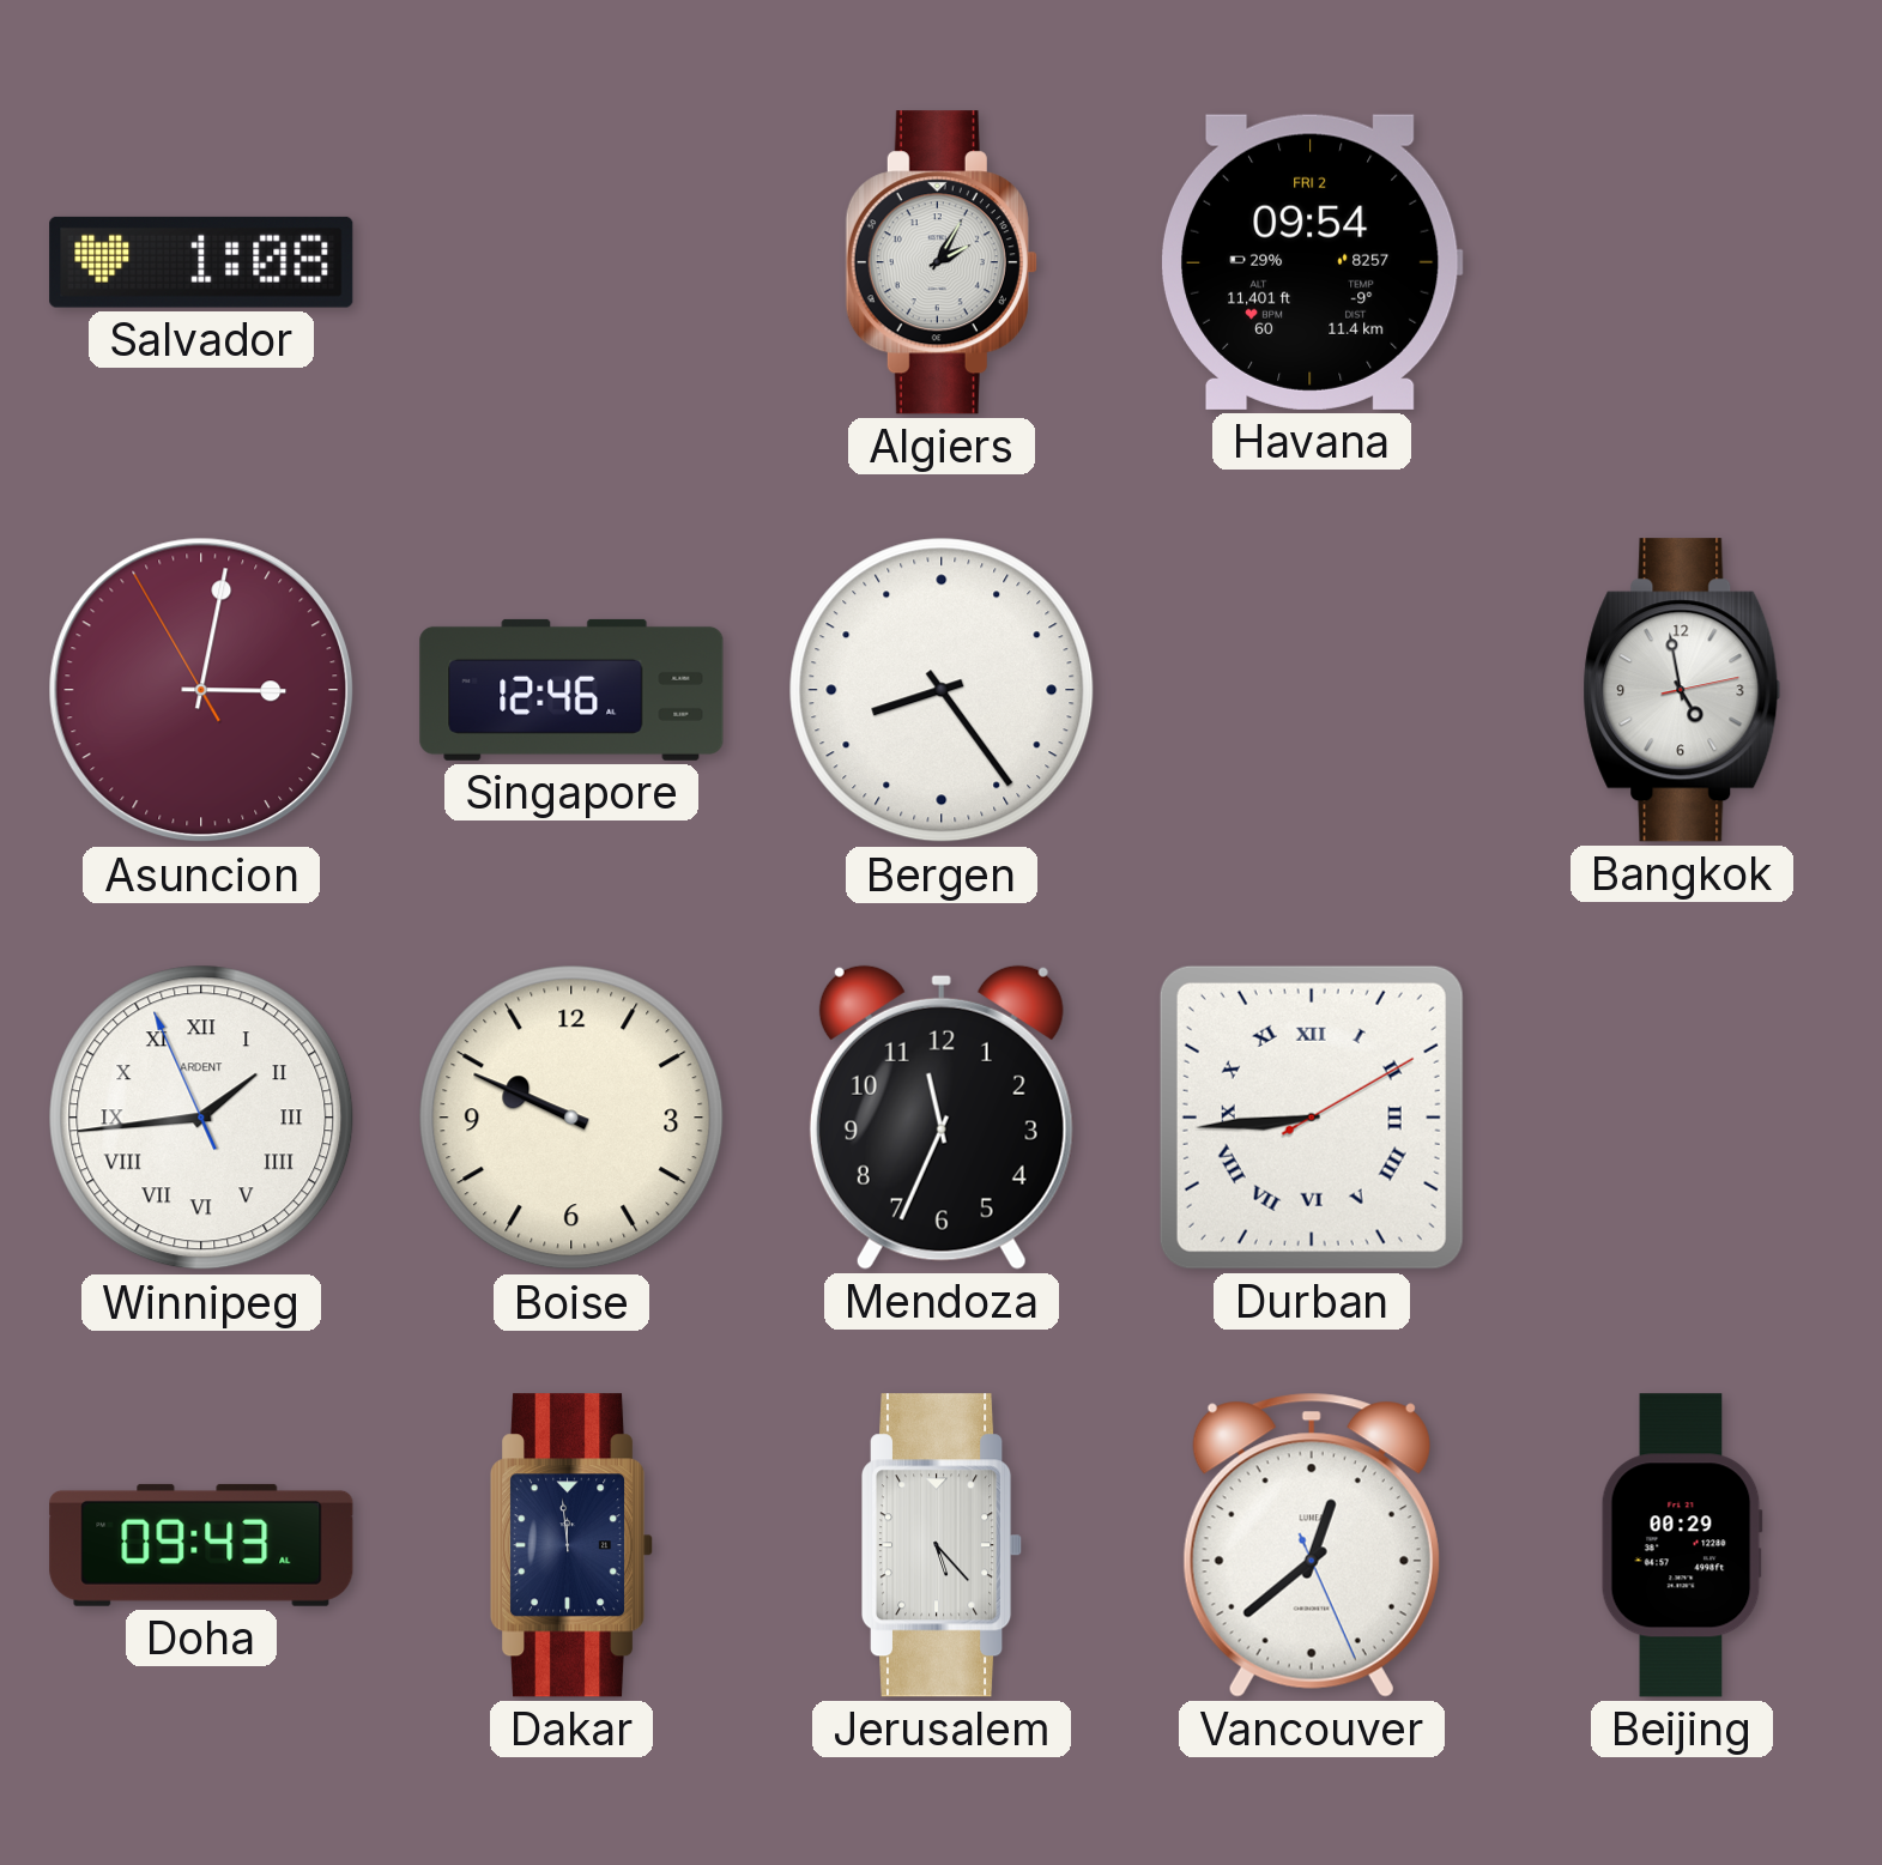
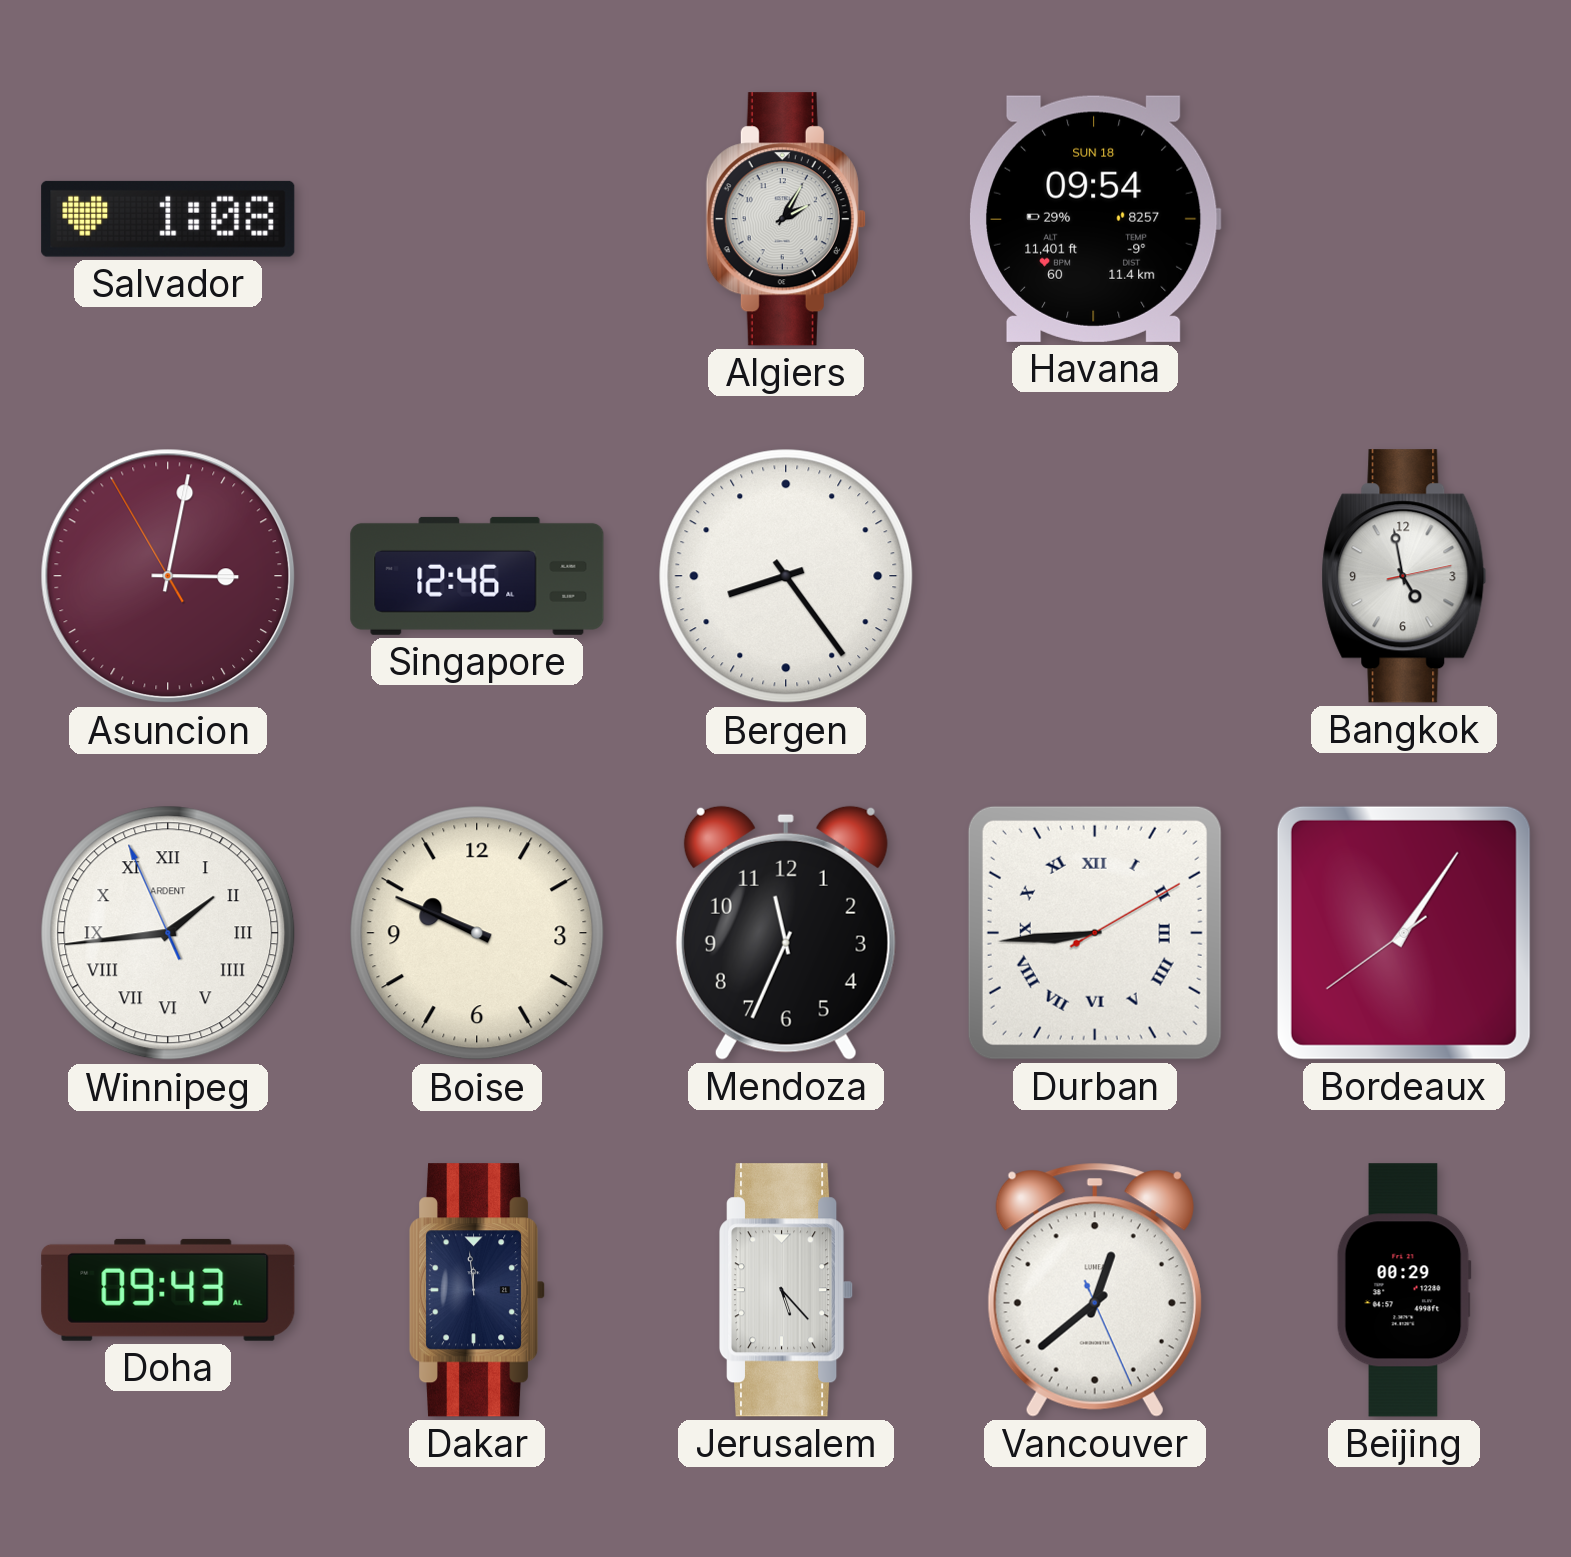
Havana date: FRI 2 -> SUN 18 (1095, 219)
Bordeaux: none -> 1:05 (1404, 933)
